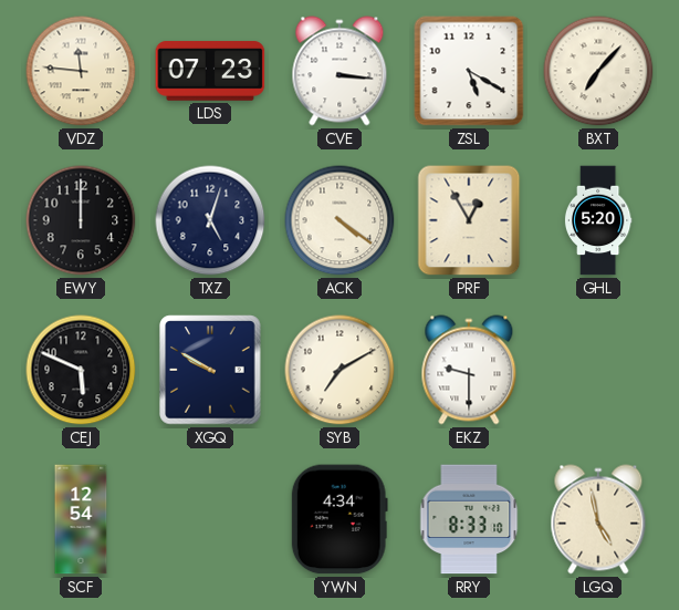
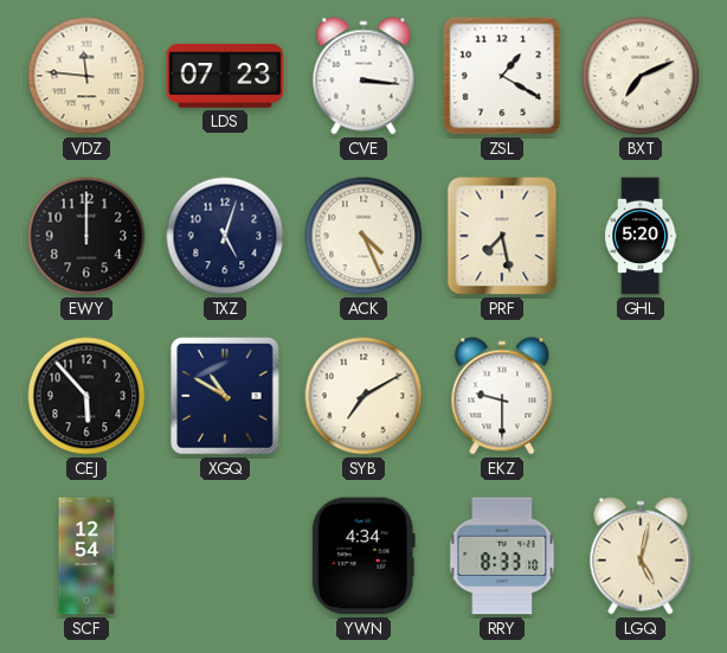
ZSL: 5:20 -> 1:20 (502, 76)
BXT: 7:07 -> 7:11 (641, 76)
ACK: 4:21 -> 4:26 (363, 236)
PRF: 12:55 -> 7:28 (502, 236)
CEJ: 5:49 -> 5:53 (86, 396)
XGQ: 9:50 -> 10:50 (225, 396)
LGQ: 4:58 -> 5:02 (641, 556)
